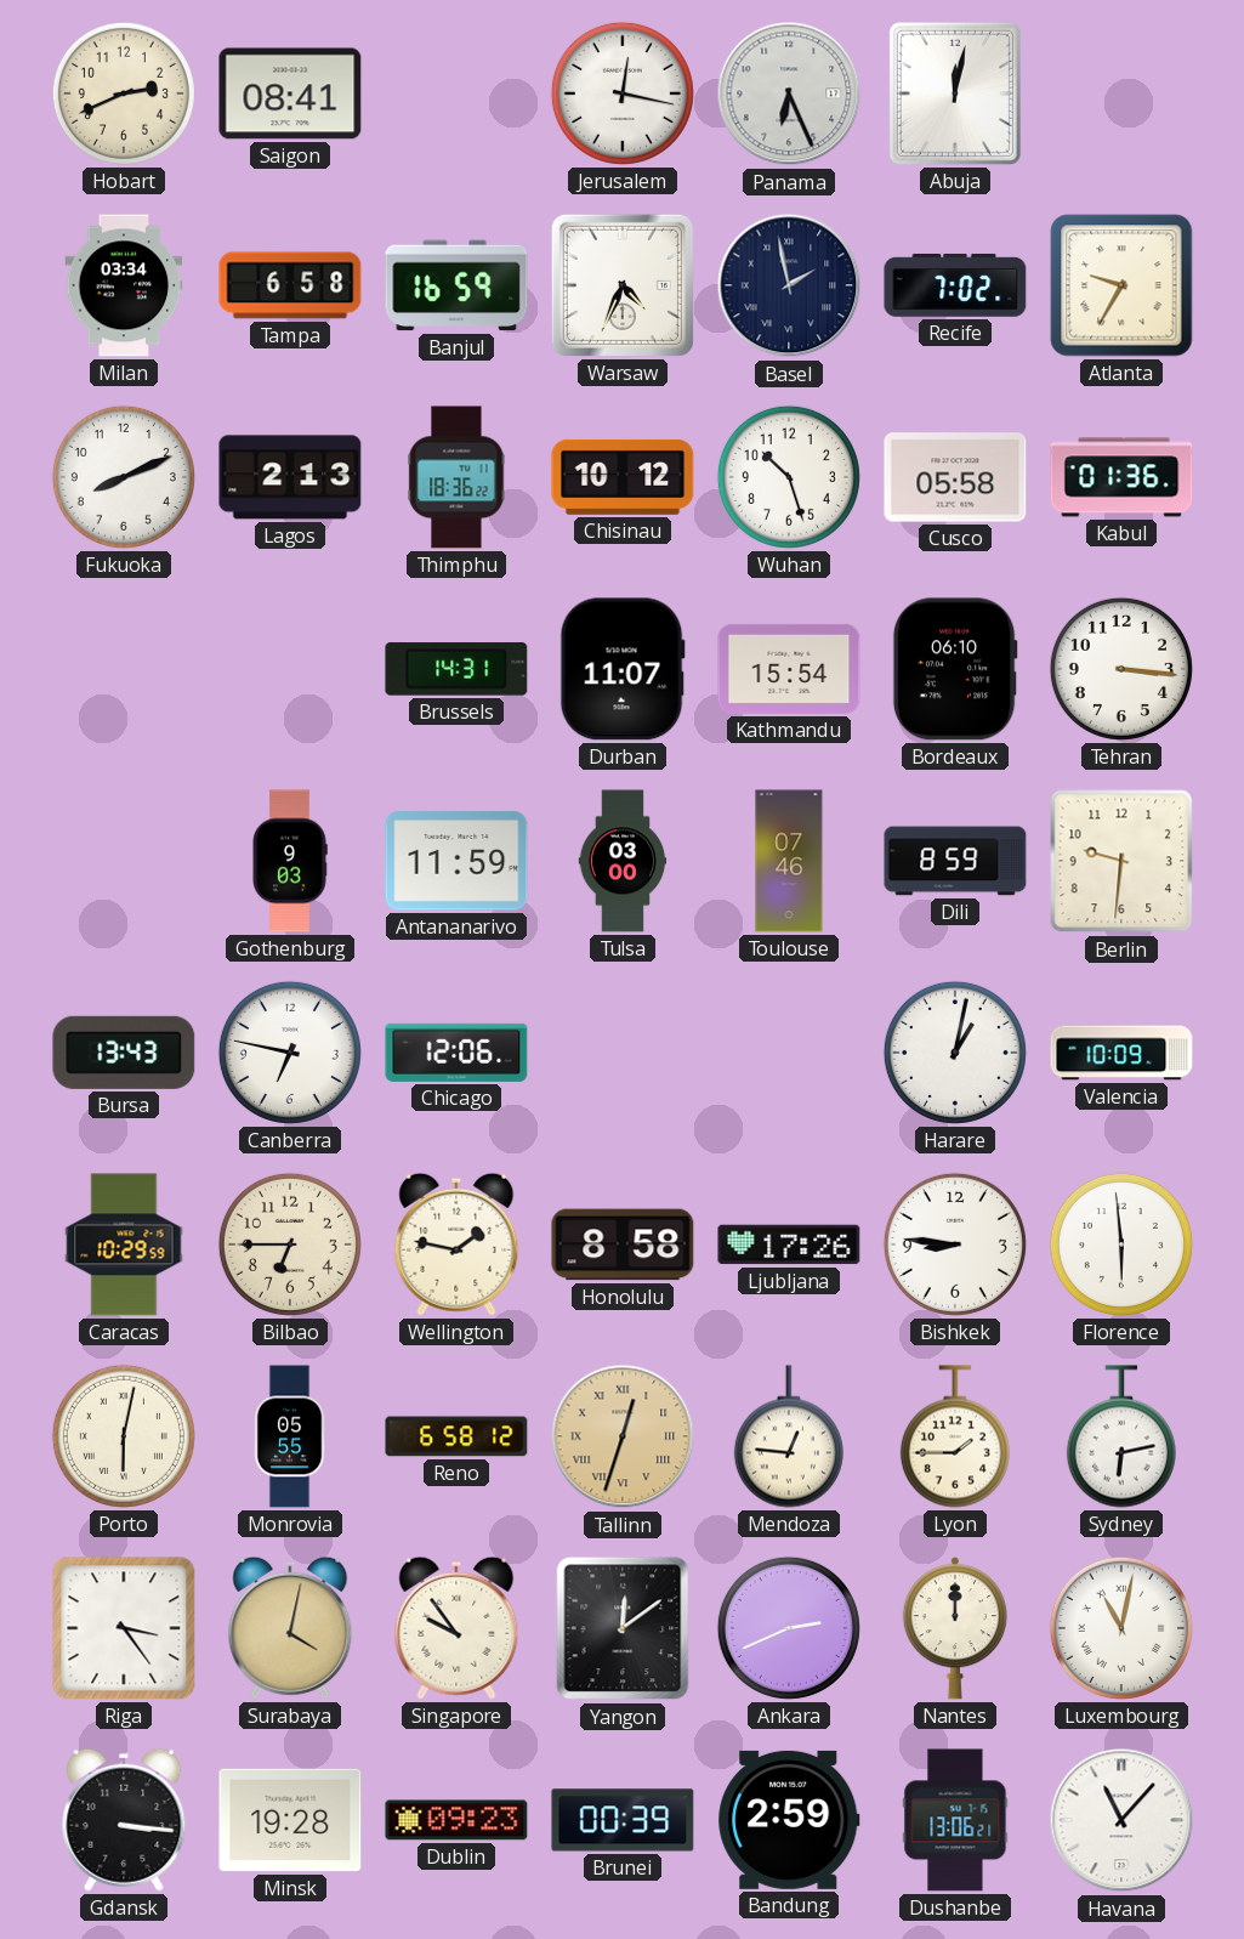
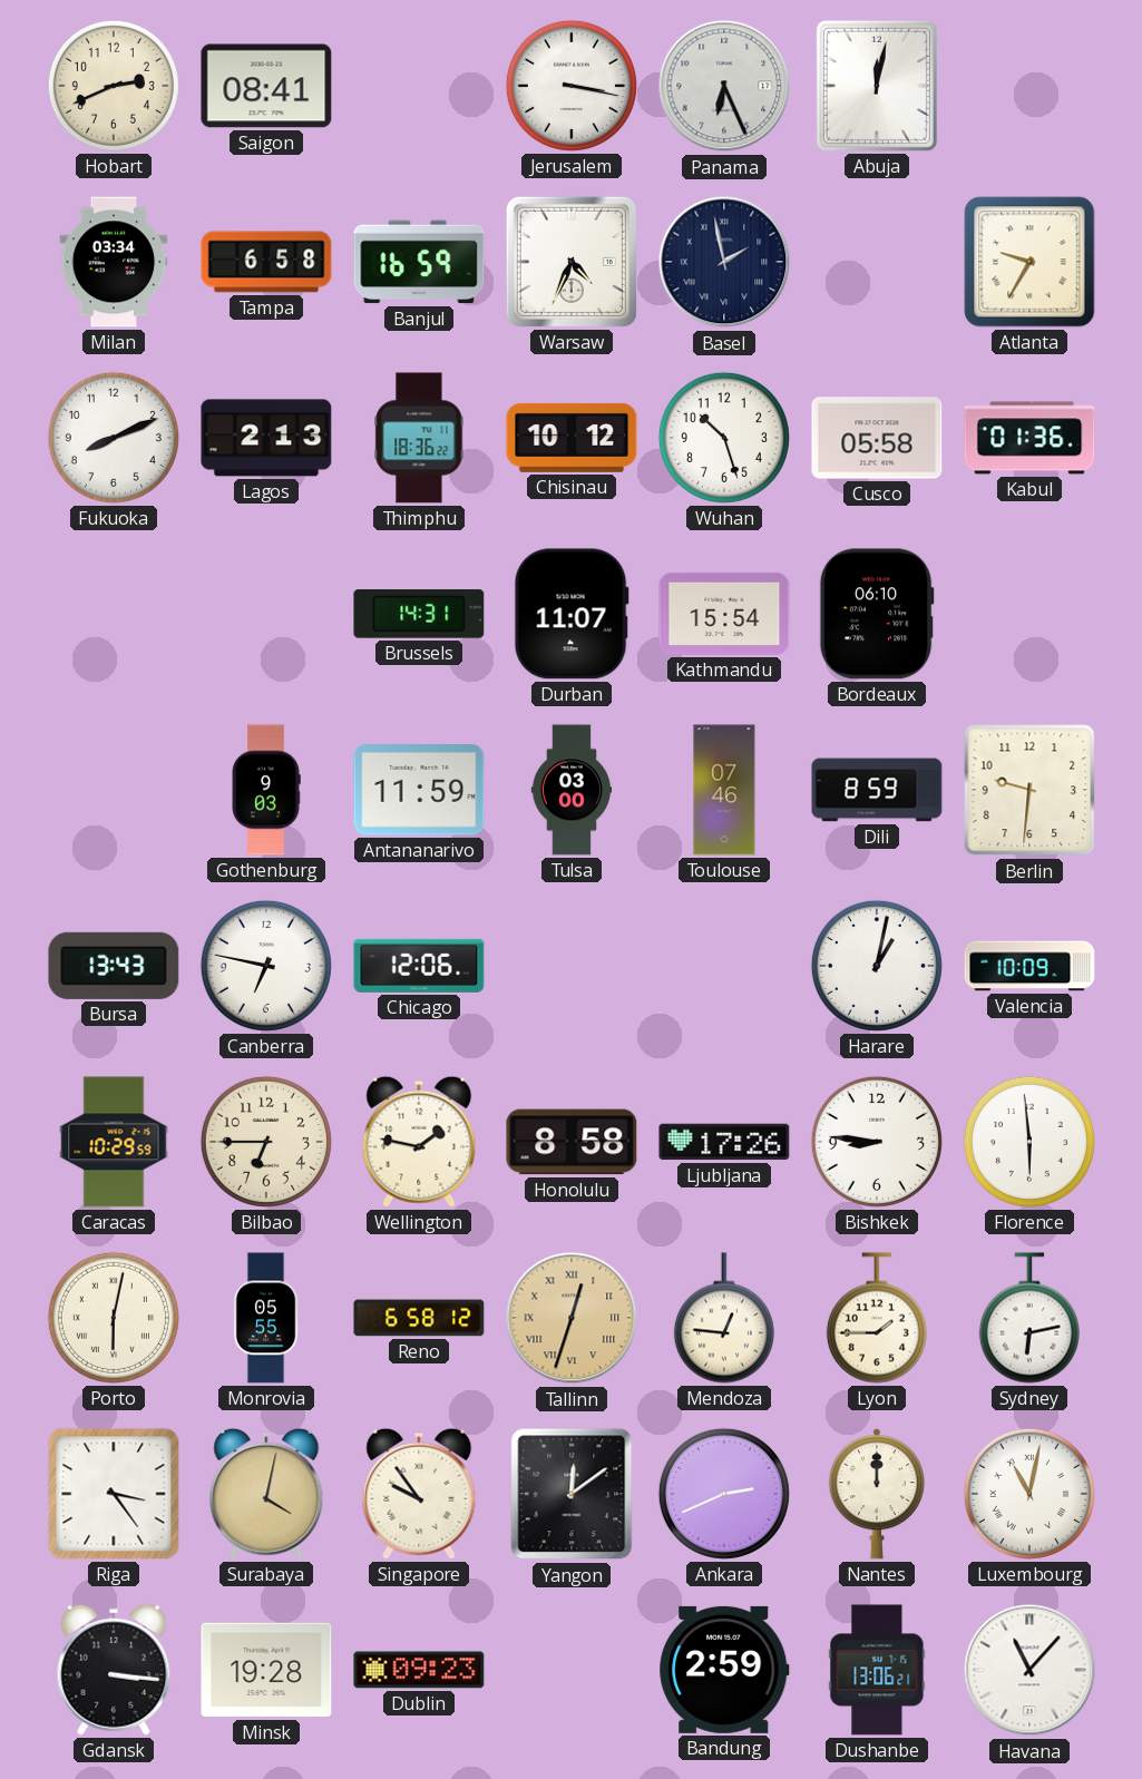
Jerusalem: 12:17 -> 3:17 (572, 86)
Recife: 7:02 -> none (955, 285)
Tehran: 3:16 -> none (1121, 669)
Brunei: 00:39 -> none (623, 1820)
